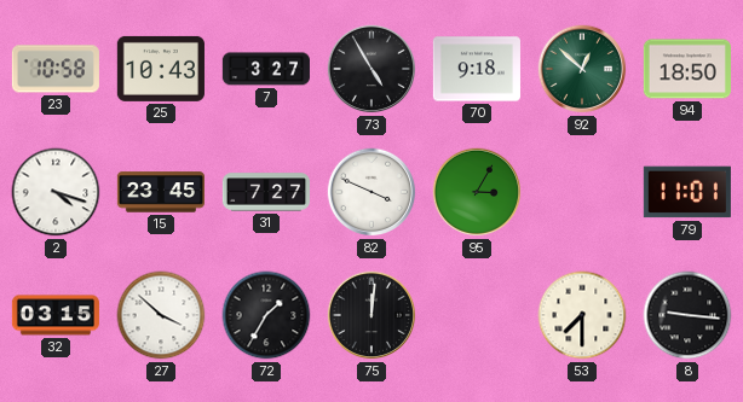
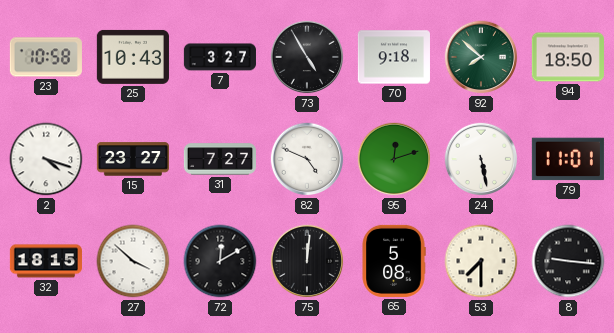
92: 12:52 -> 7:52 (481, 57)
15: 23:45 -> 23:27 (133, 159)
82: 3:49 -> 4:49 (307, 159)
95: 3:05 -> 12:12 (394, 159)
24: none -> 5:28 (481, 159)
32: 03:15 -> 18:15 (46, 261)
72: 1:35 -> 12:10 (220, 261)
65: none -> 5:08 (394, 261)
